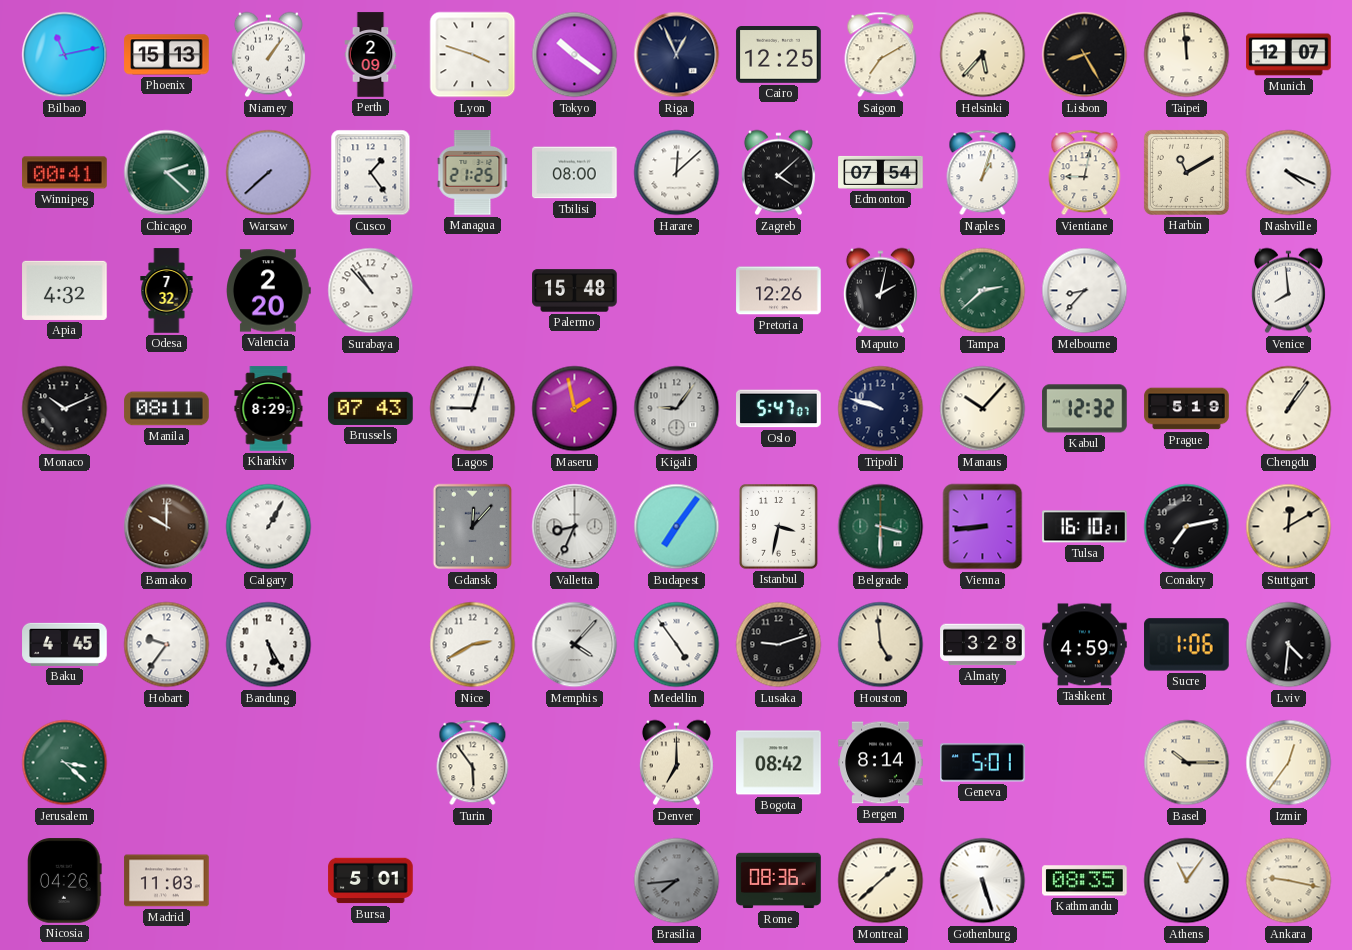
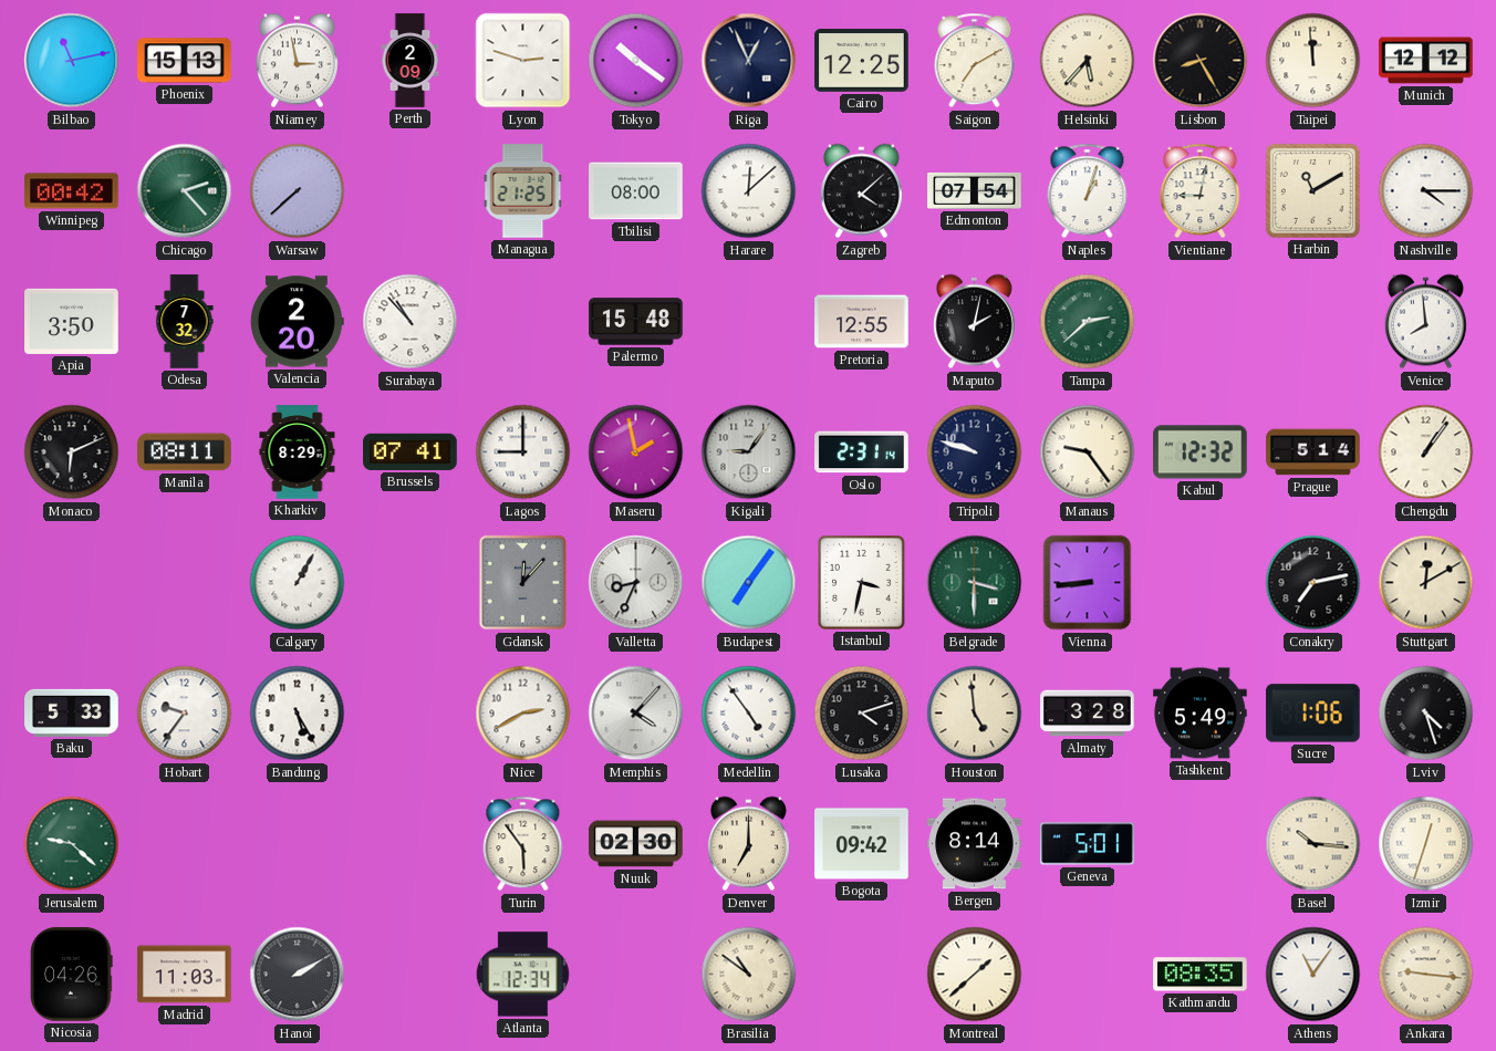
Niamey: 1:06 -> 2:58 (297, 61)
Lyon: 3:48 -> 2:48 (523, 61)
Munich: 12:07 -> 12:12 (1426, 61)
Winnipeg: 00:41 -> 00:42 (72, 191)
Chicago: 2:22 -> 2:23 (185, 191)
Cusco: 1:24 -> none (371, 173)
Nashville: 4:19 -> 4:15 (1426, 191)
Apia: 4:32 -> 3:50 (72, 321)
Pretoria: 12:26 -> 12:55 (862, 322)
Melbourne: 8:37 -> none (1085, 291)
Monaco: 10:11 -> 6:11 (72, 452)
Brussels: 07:43 -> 07:41 (411, 451)
Lagos: 9:03 -> 9:00 (523, 452)
Oslo: 5:47 -> 2:31 (862, 452)
Manaus: 10:07 -> 9:24 (1088, 452)
Prague: 5:19 -> 5:14 (1313, 452)
Bamako: 10:00 -> none (167, 527)
Tulsa: 16:10 -> none (1085, 527)
Baku: 4:45 -> 5:33 (72, 712)
Lusaka: 9:12 -> 4:12 (862, 714)
Tashkent: 4:59 -> 5:49 (1201, 714)
Lviv: 4:31 -> 4:27 (1426, 714)
Jerusalem: 3:22 -> 9:22 (72, 844)
Nuuk: none -> 02:30 (636, 844)
Bogota: 08:42 -> 09:42 (862, 844)
Basel: 10:15 -> 10:16 (1313, 844)
Izmir: 12:36 -> 12:33 (1426, 844)
Hanoi: none -> 2:10 (298, 975)
Bursa: 5:01 -> none (371, 881)
Atlanta: none -> 12:34 (522, 975)
Brasilia: 7:44 -> 10:51 (749, 975)
Brasilia dial: grey -> cream (749, 975)
Rome: 08:36 -> none (779, 881)
Gothenburg: 5:27 -> none (983, 881)
Ankara: 9:17 -> 9:16 (1426, 975)
